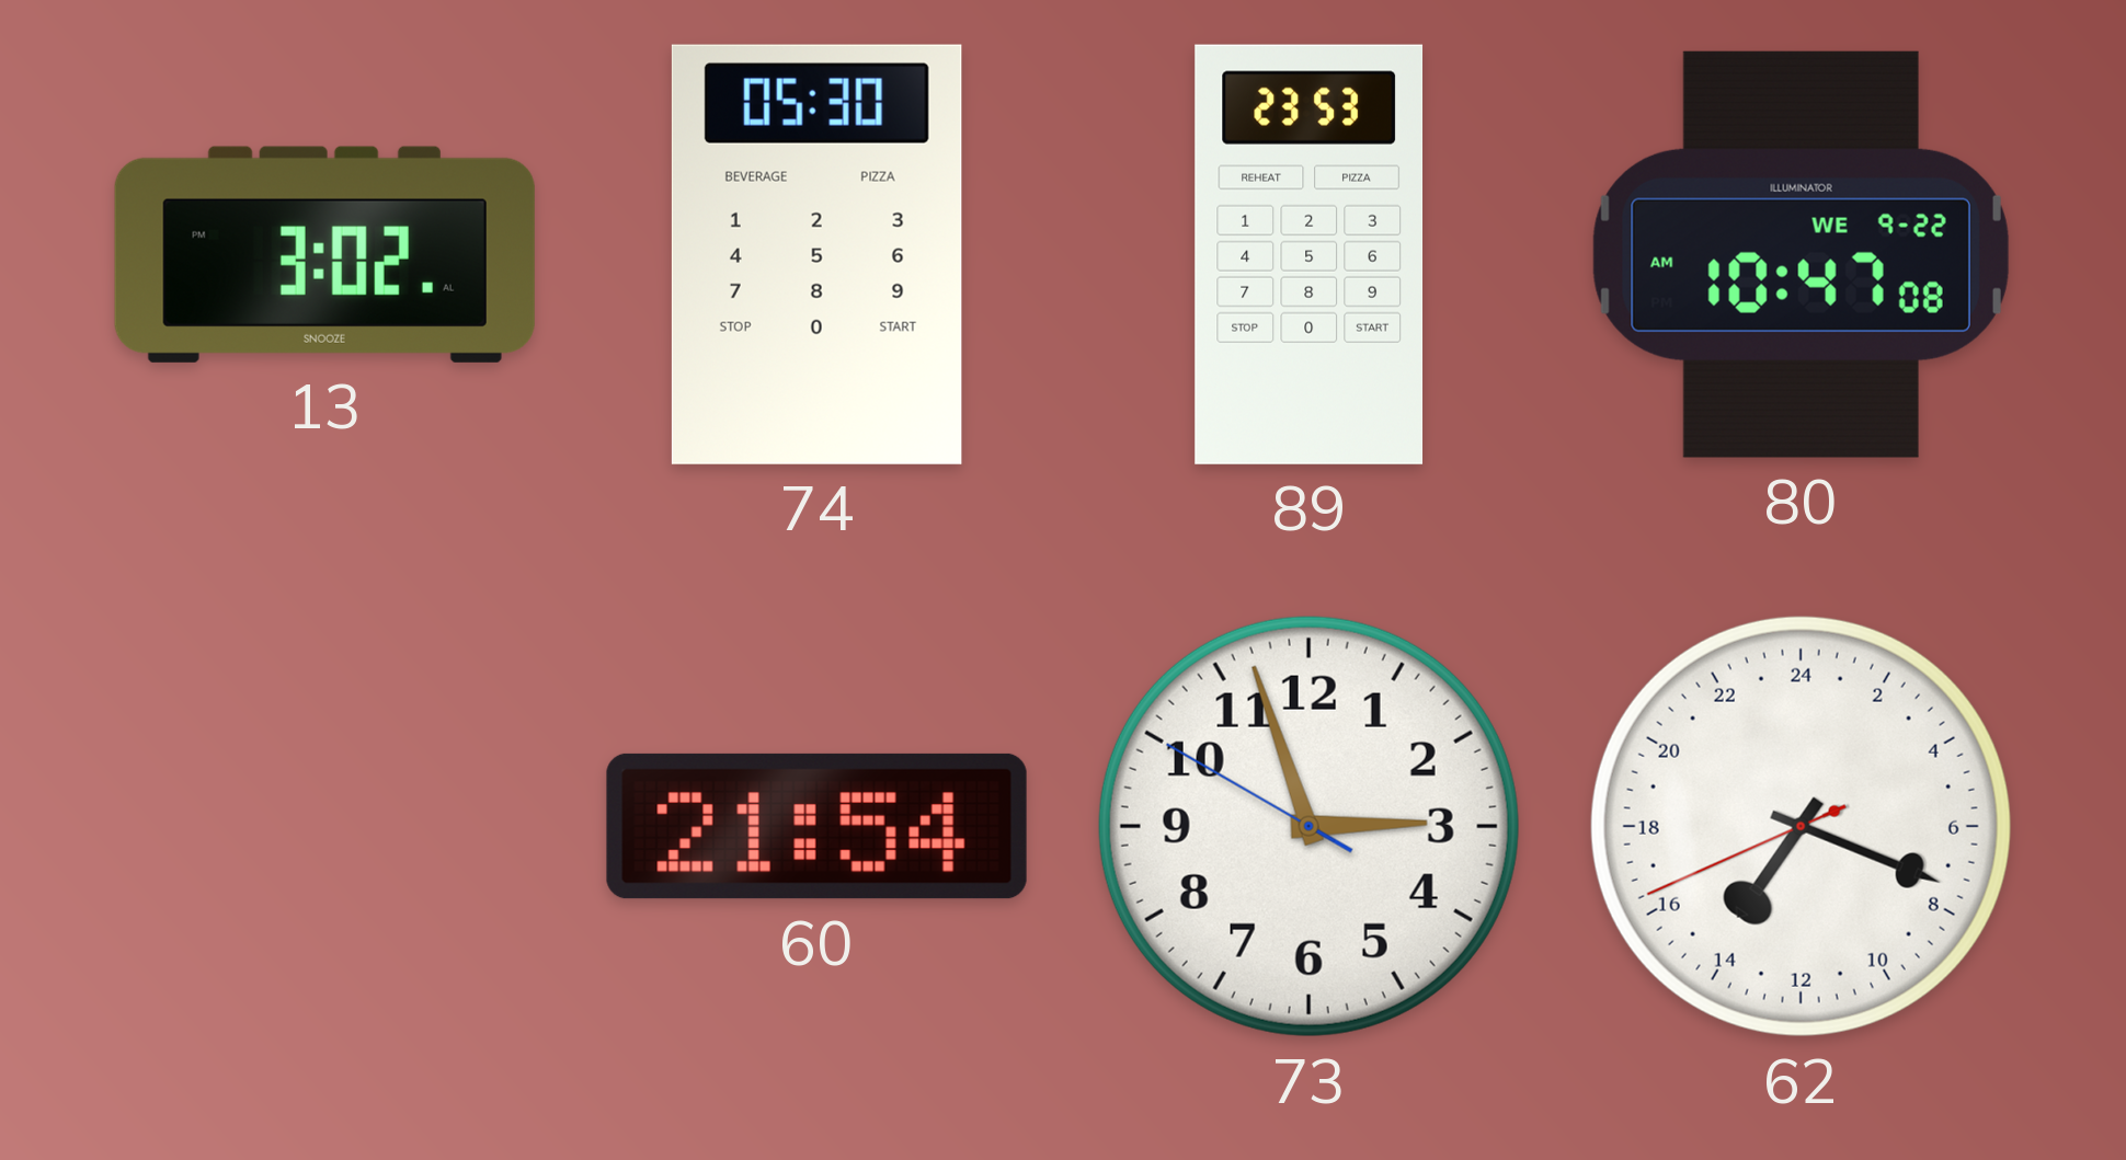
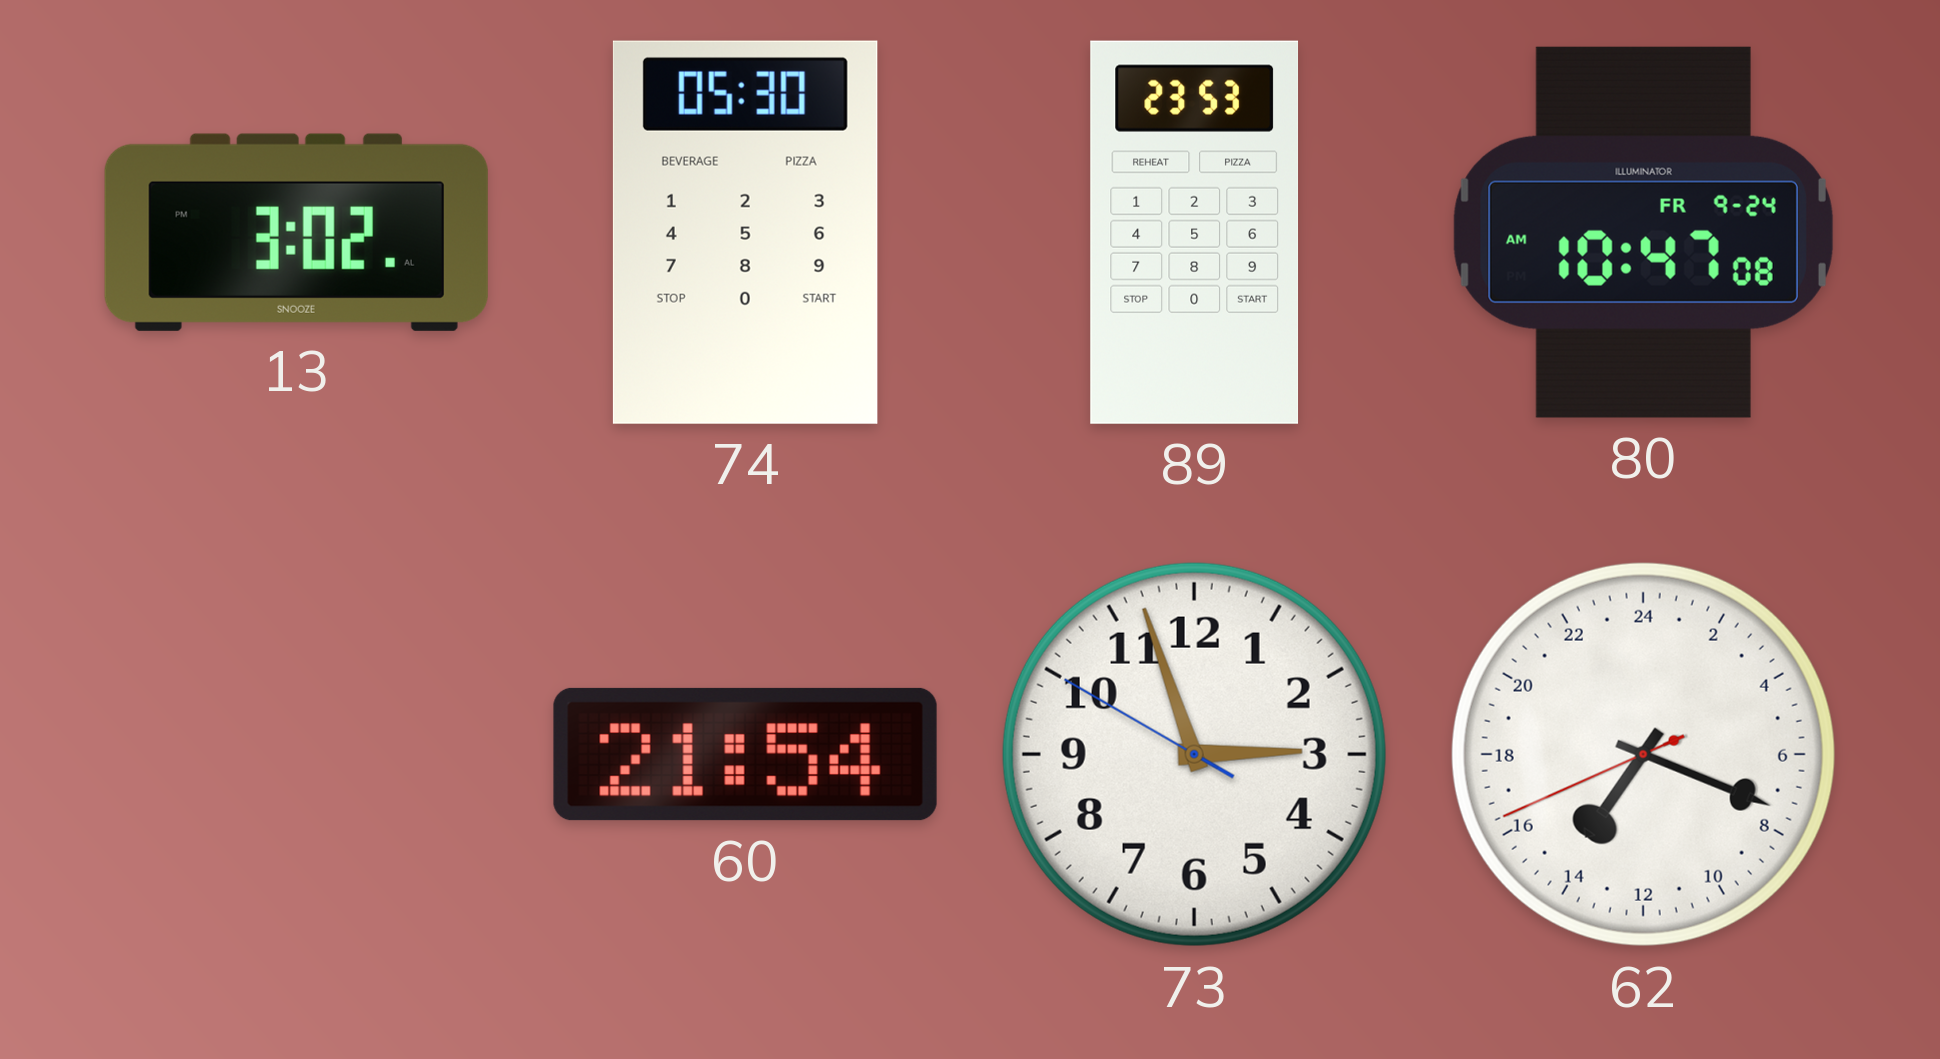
80 date: WE 9-22 -> FR 9-24 (1643, 232)
